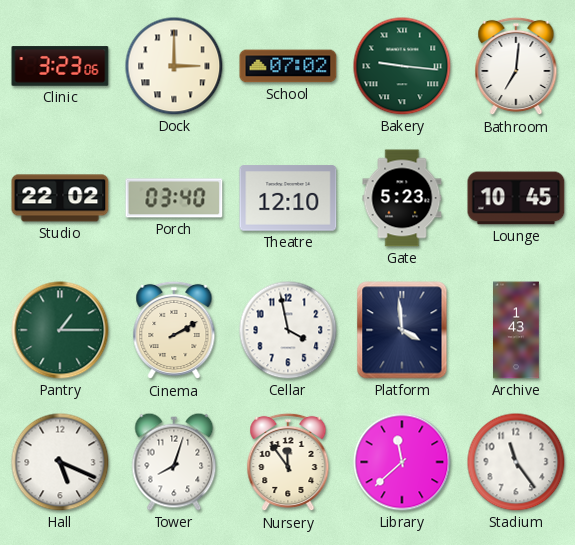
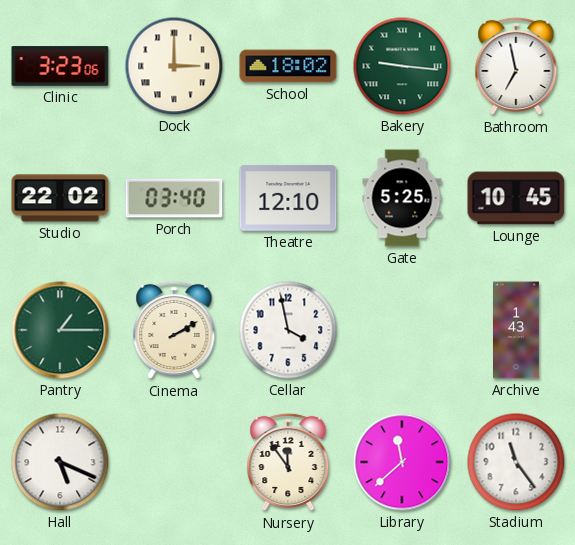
School: 07:02 -> 18:02 (288, 66)
Bathroom: 7:01 -> 6:58 (516, 66)
Gate: 5:23 -> 5:25 (402, 198)
Platform: 3:59 -> none (402, 330)
Tower: 8:03 -> none (174, 462)
